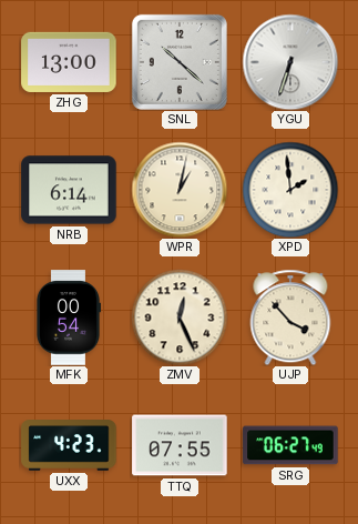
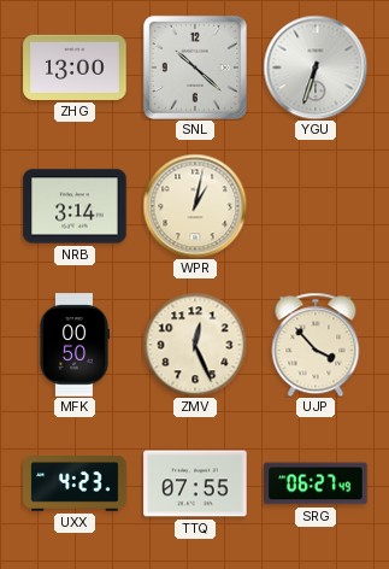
NRB: 6:14 -> 3:14 (75, 206)
XPD: 1:59 -> none (290, 190)
MFK: 00:54 -> 00:50 (73, 345)
